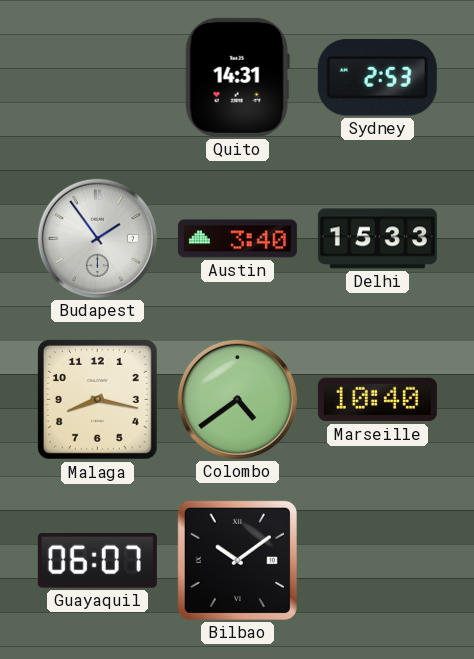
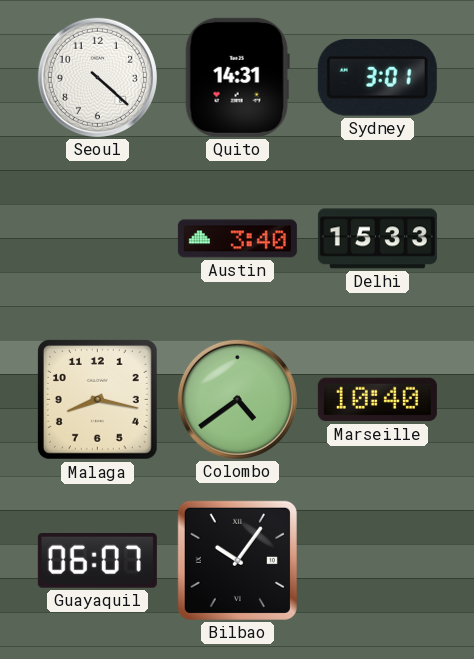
Seoul: none -> 4:22 (97, 77)
Sydney: 2:53 -> 3:01 (377, 78)
Budapest: 1:54 -> none (97, 238)
Bilbao: 10:09 -> 10:06 (237, 560)
